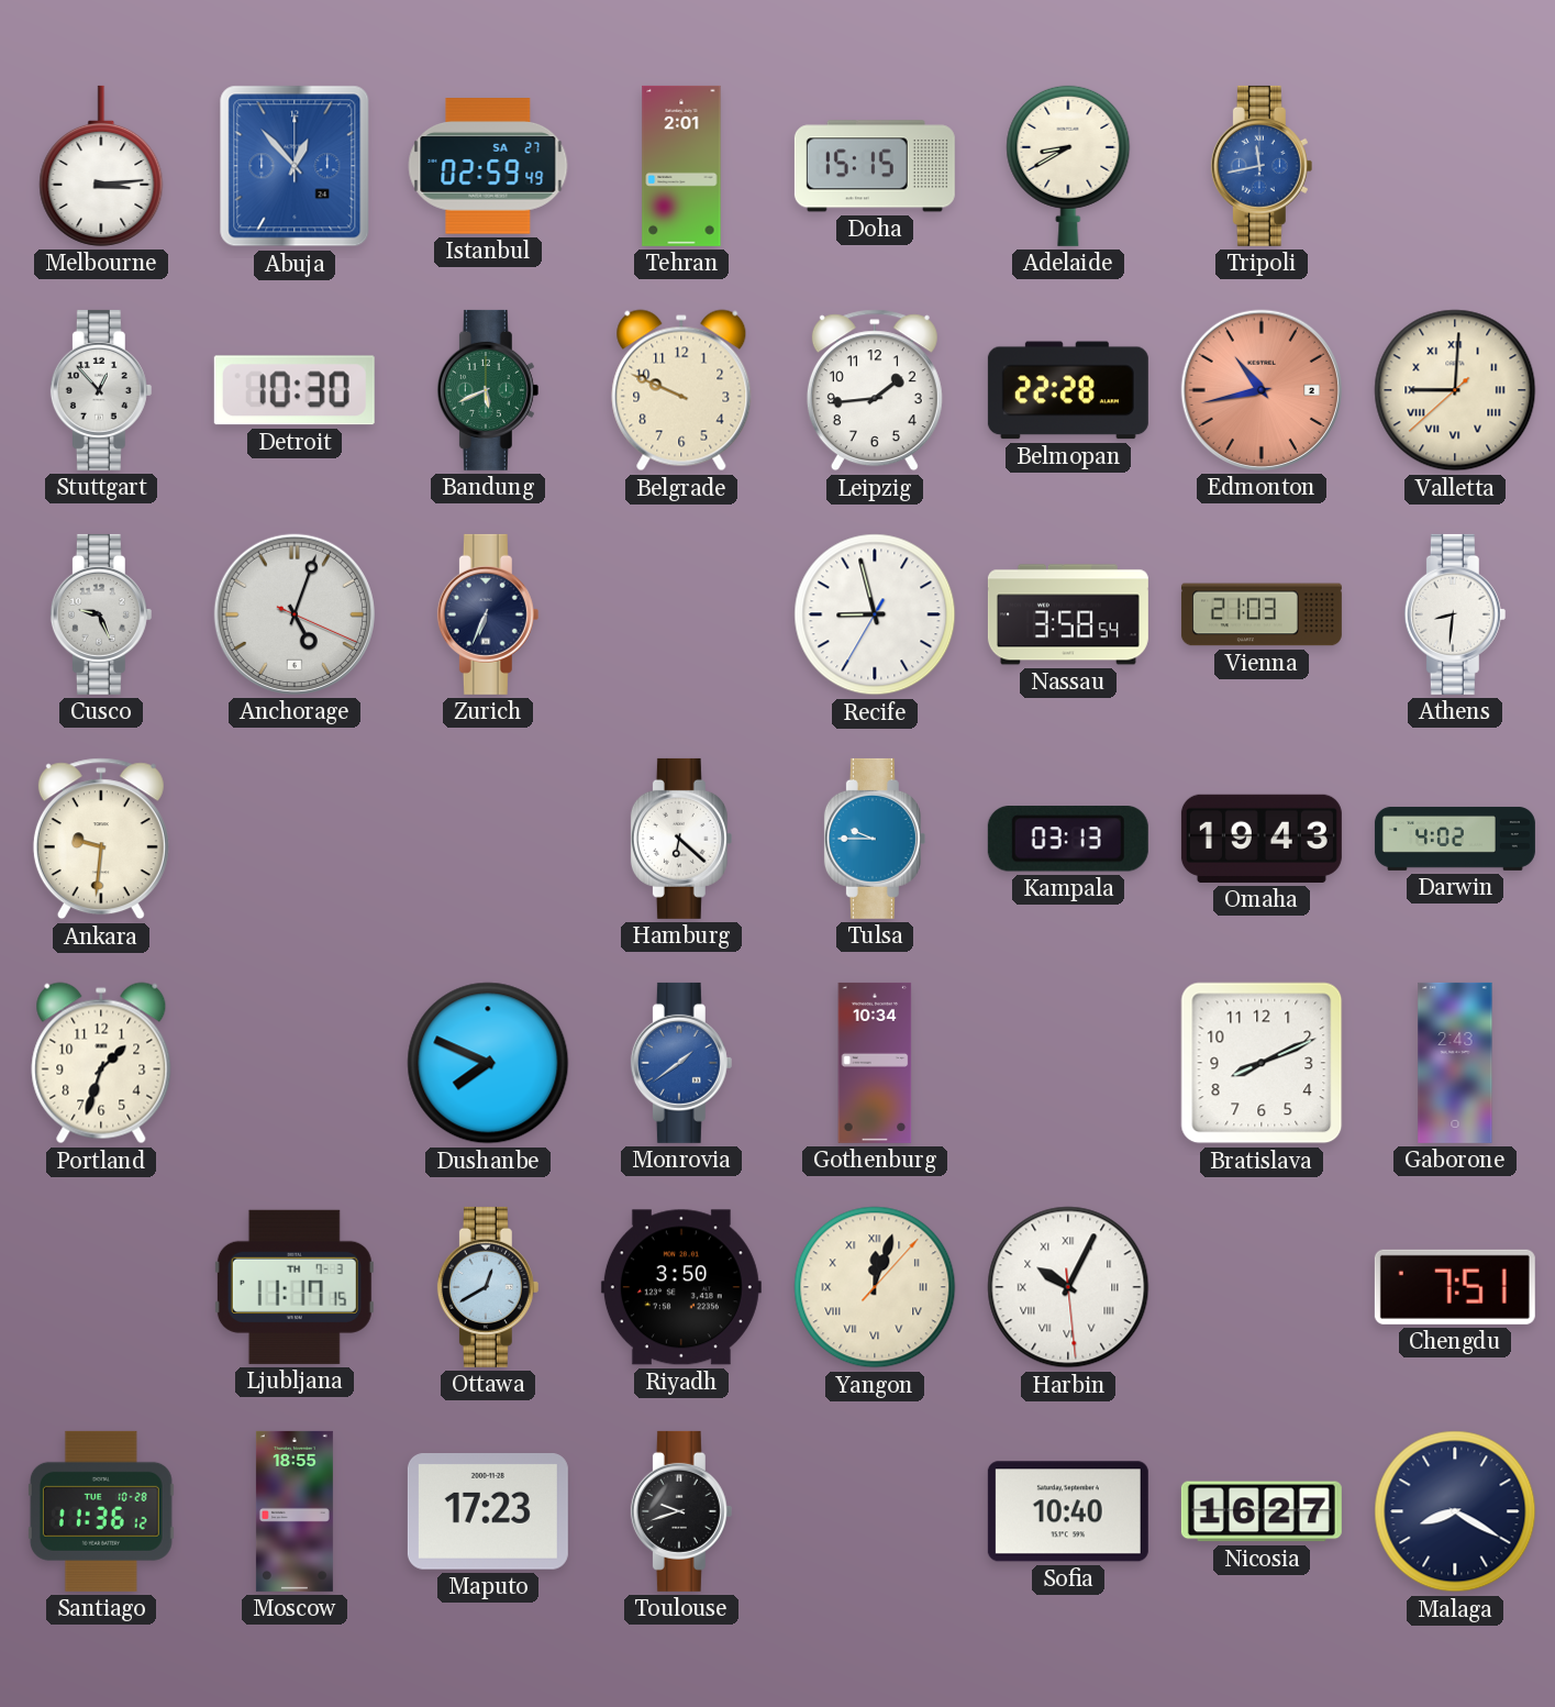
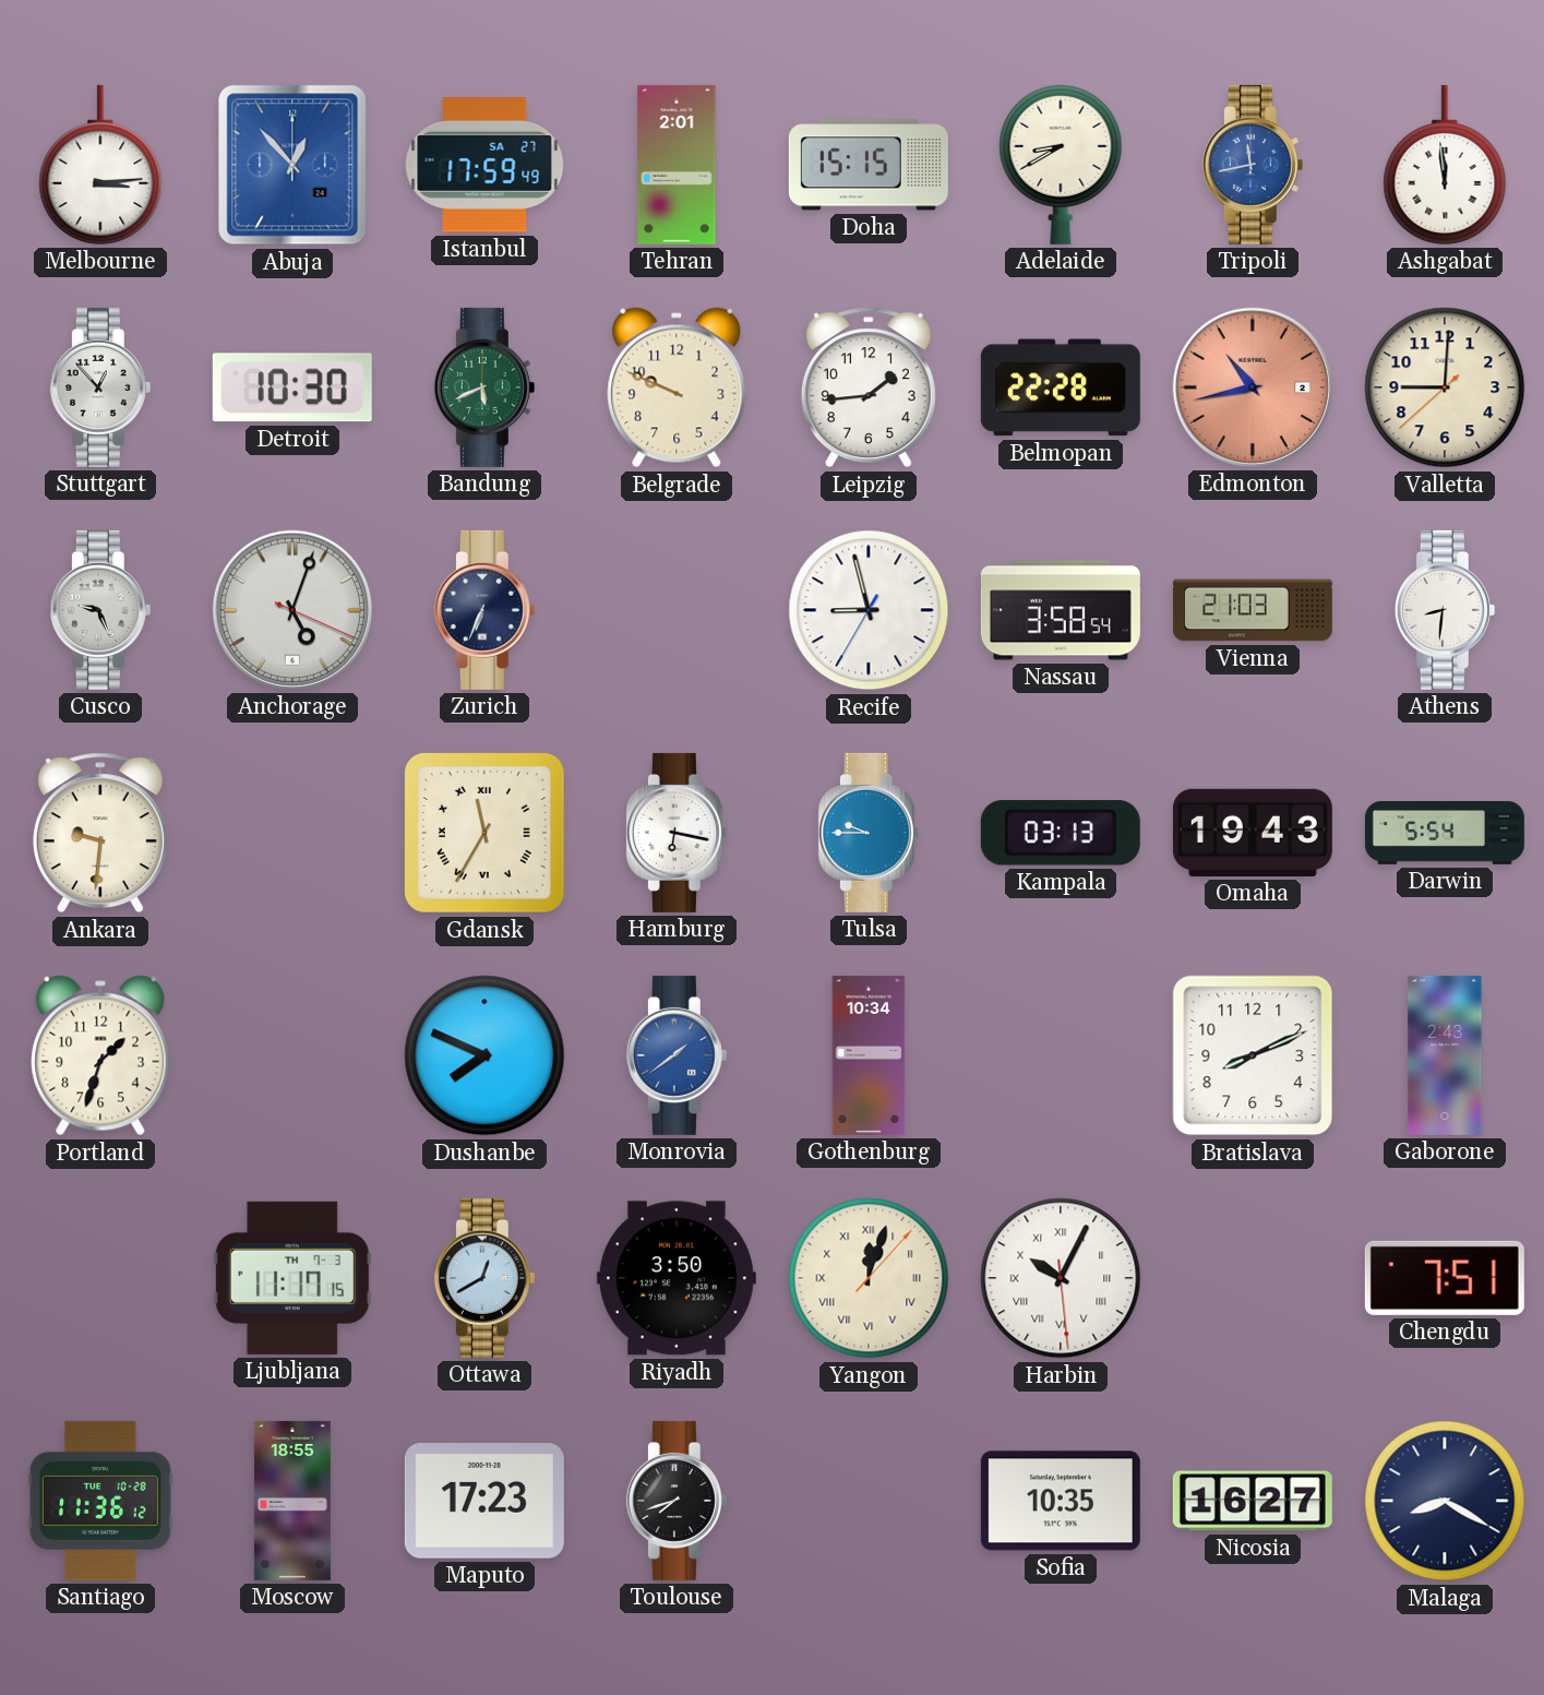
Istanbul: 02:59 -> 17:59 (484, 165)
Ashgabat: none -> 11:59 (1445, 165)
Valletta numerals: Roman -> Arabic (1445, 387)
Gdansk: none -> 11:35 (484, 833)
Hamburg: 6:22 -> 6:17 (677, 833)
Darwin: 4:02 -> 5:54 (1445, 833)
Toulouse: 9:42 -> 7:42 (677, 1501)
Sofia: 10:40 -> 10:35 (1061, 1501)
